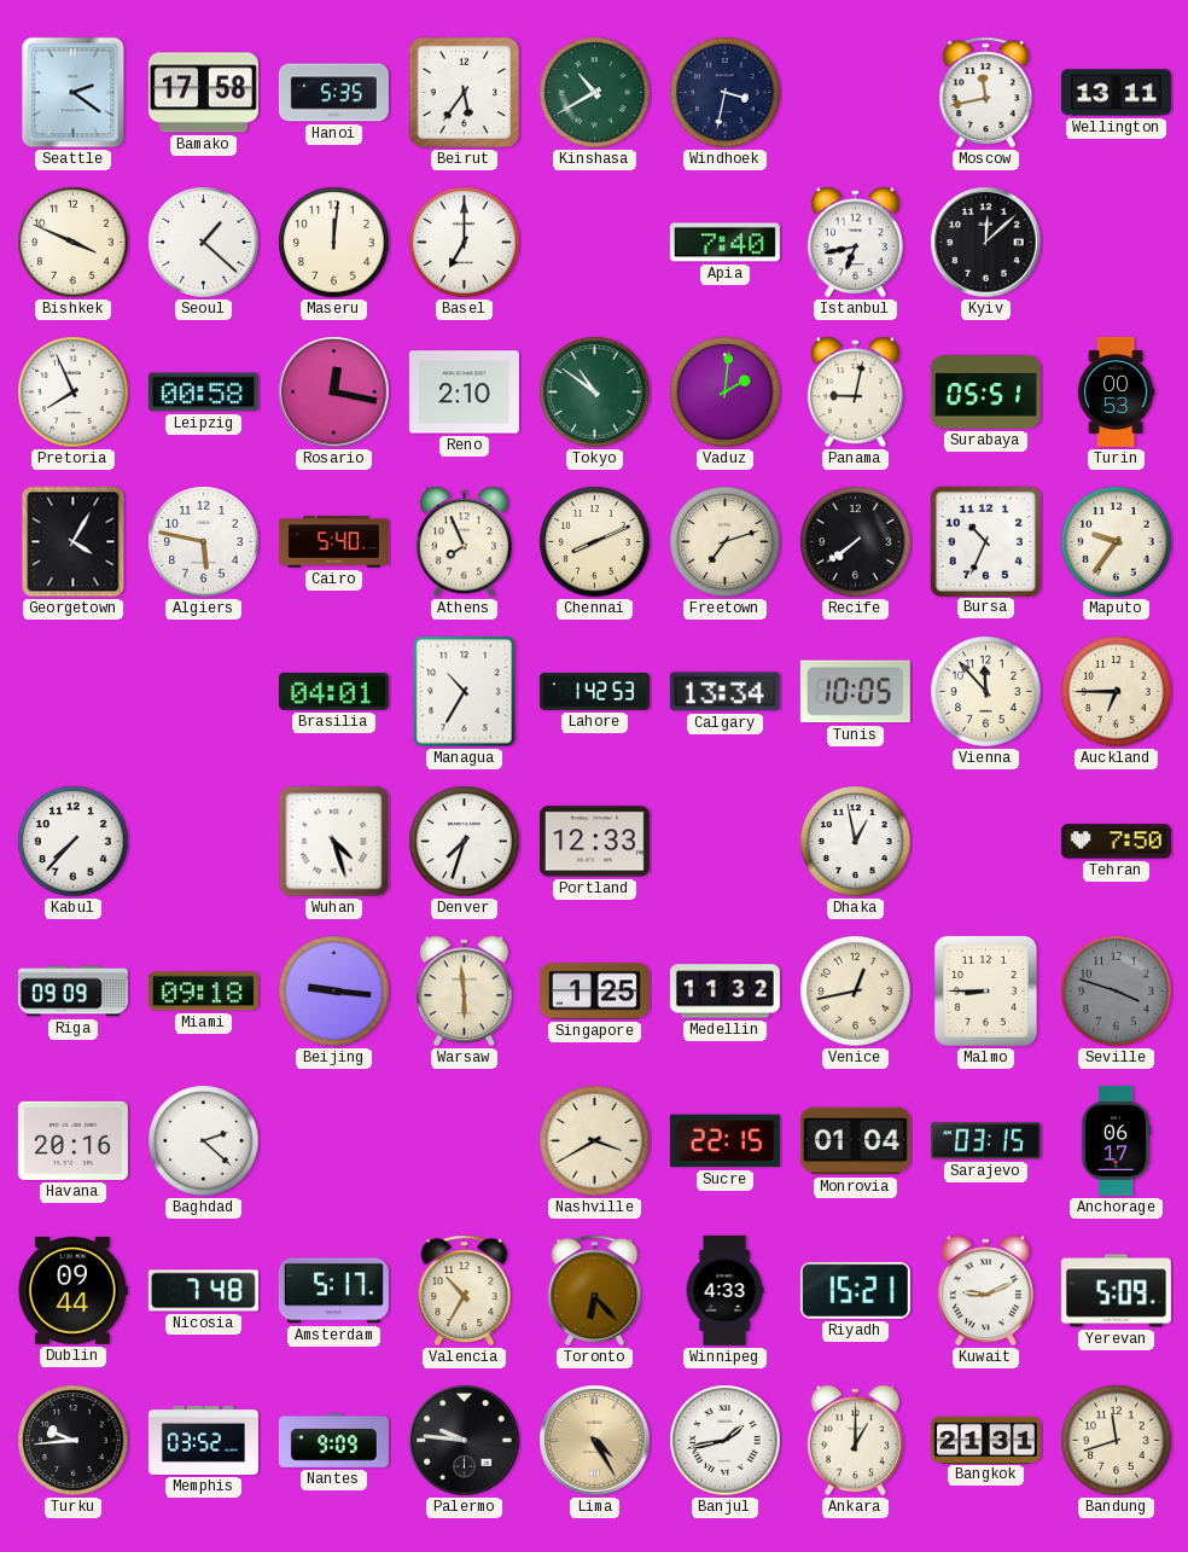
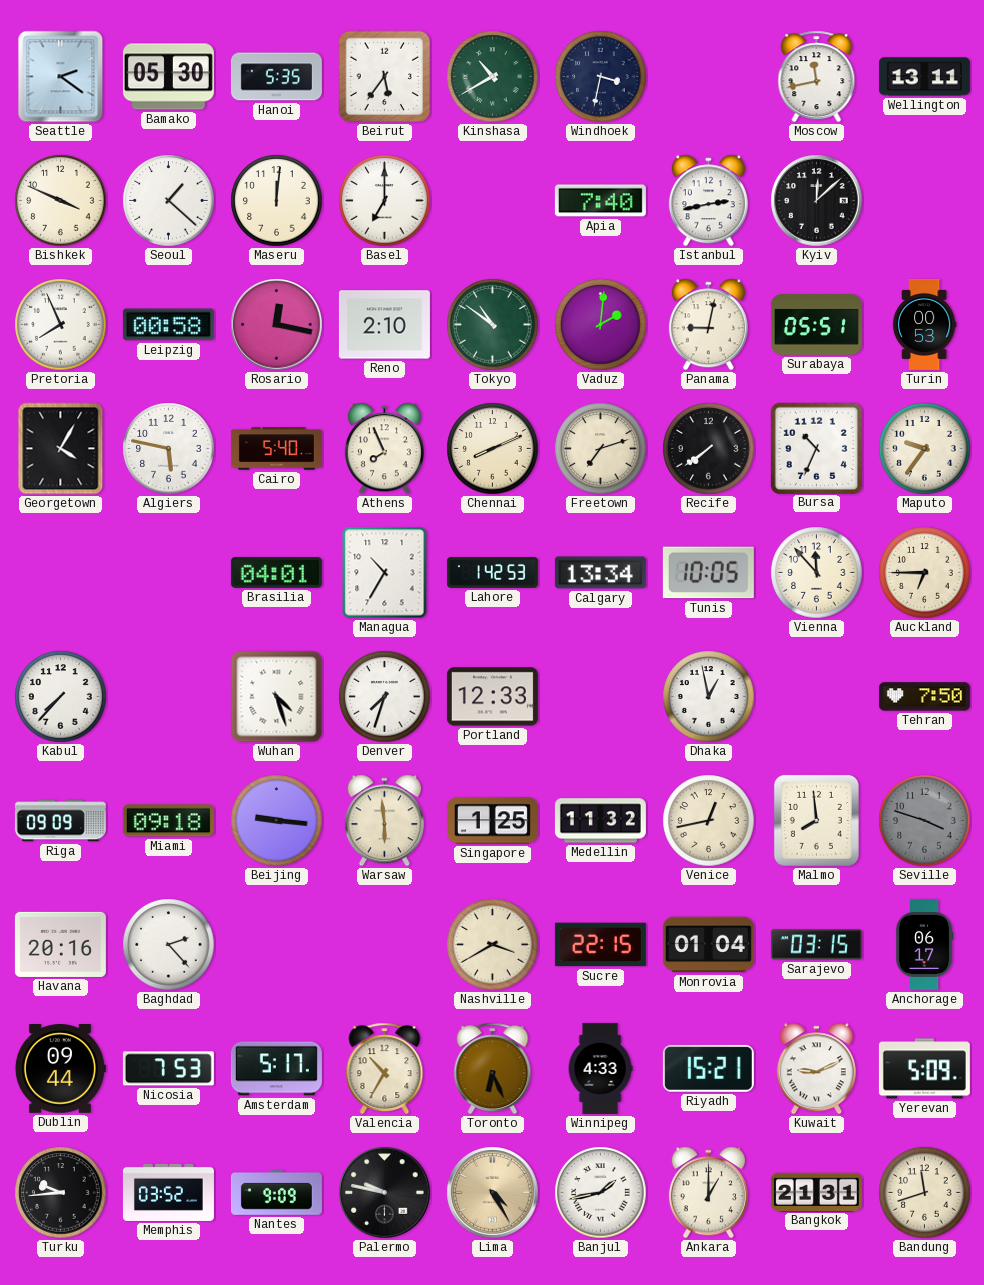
Bamako: 17:58 -> 05:30 (168, 77)
Istanbul: 6:43 -> 2:43 (708, 201)
Malmo: 8:45 -> 7:59 (816, 820)
Baghdad: 2:22 -> 2:23 (169, 945)
Nicosia: 7:48 -> 7:53 (168, 1069)
Toronto: 6:23 -> 6:26 (493, 1069)
Palermo: 9:46 -> 9:47 (385, 1193)
